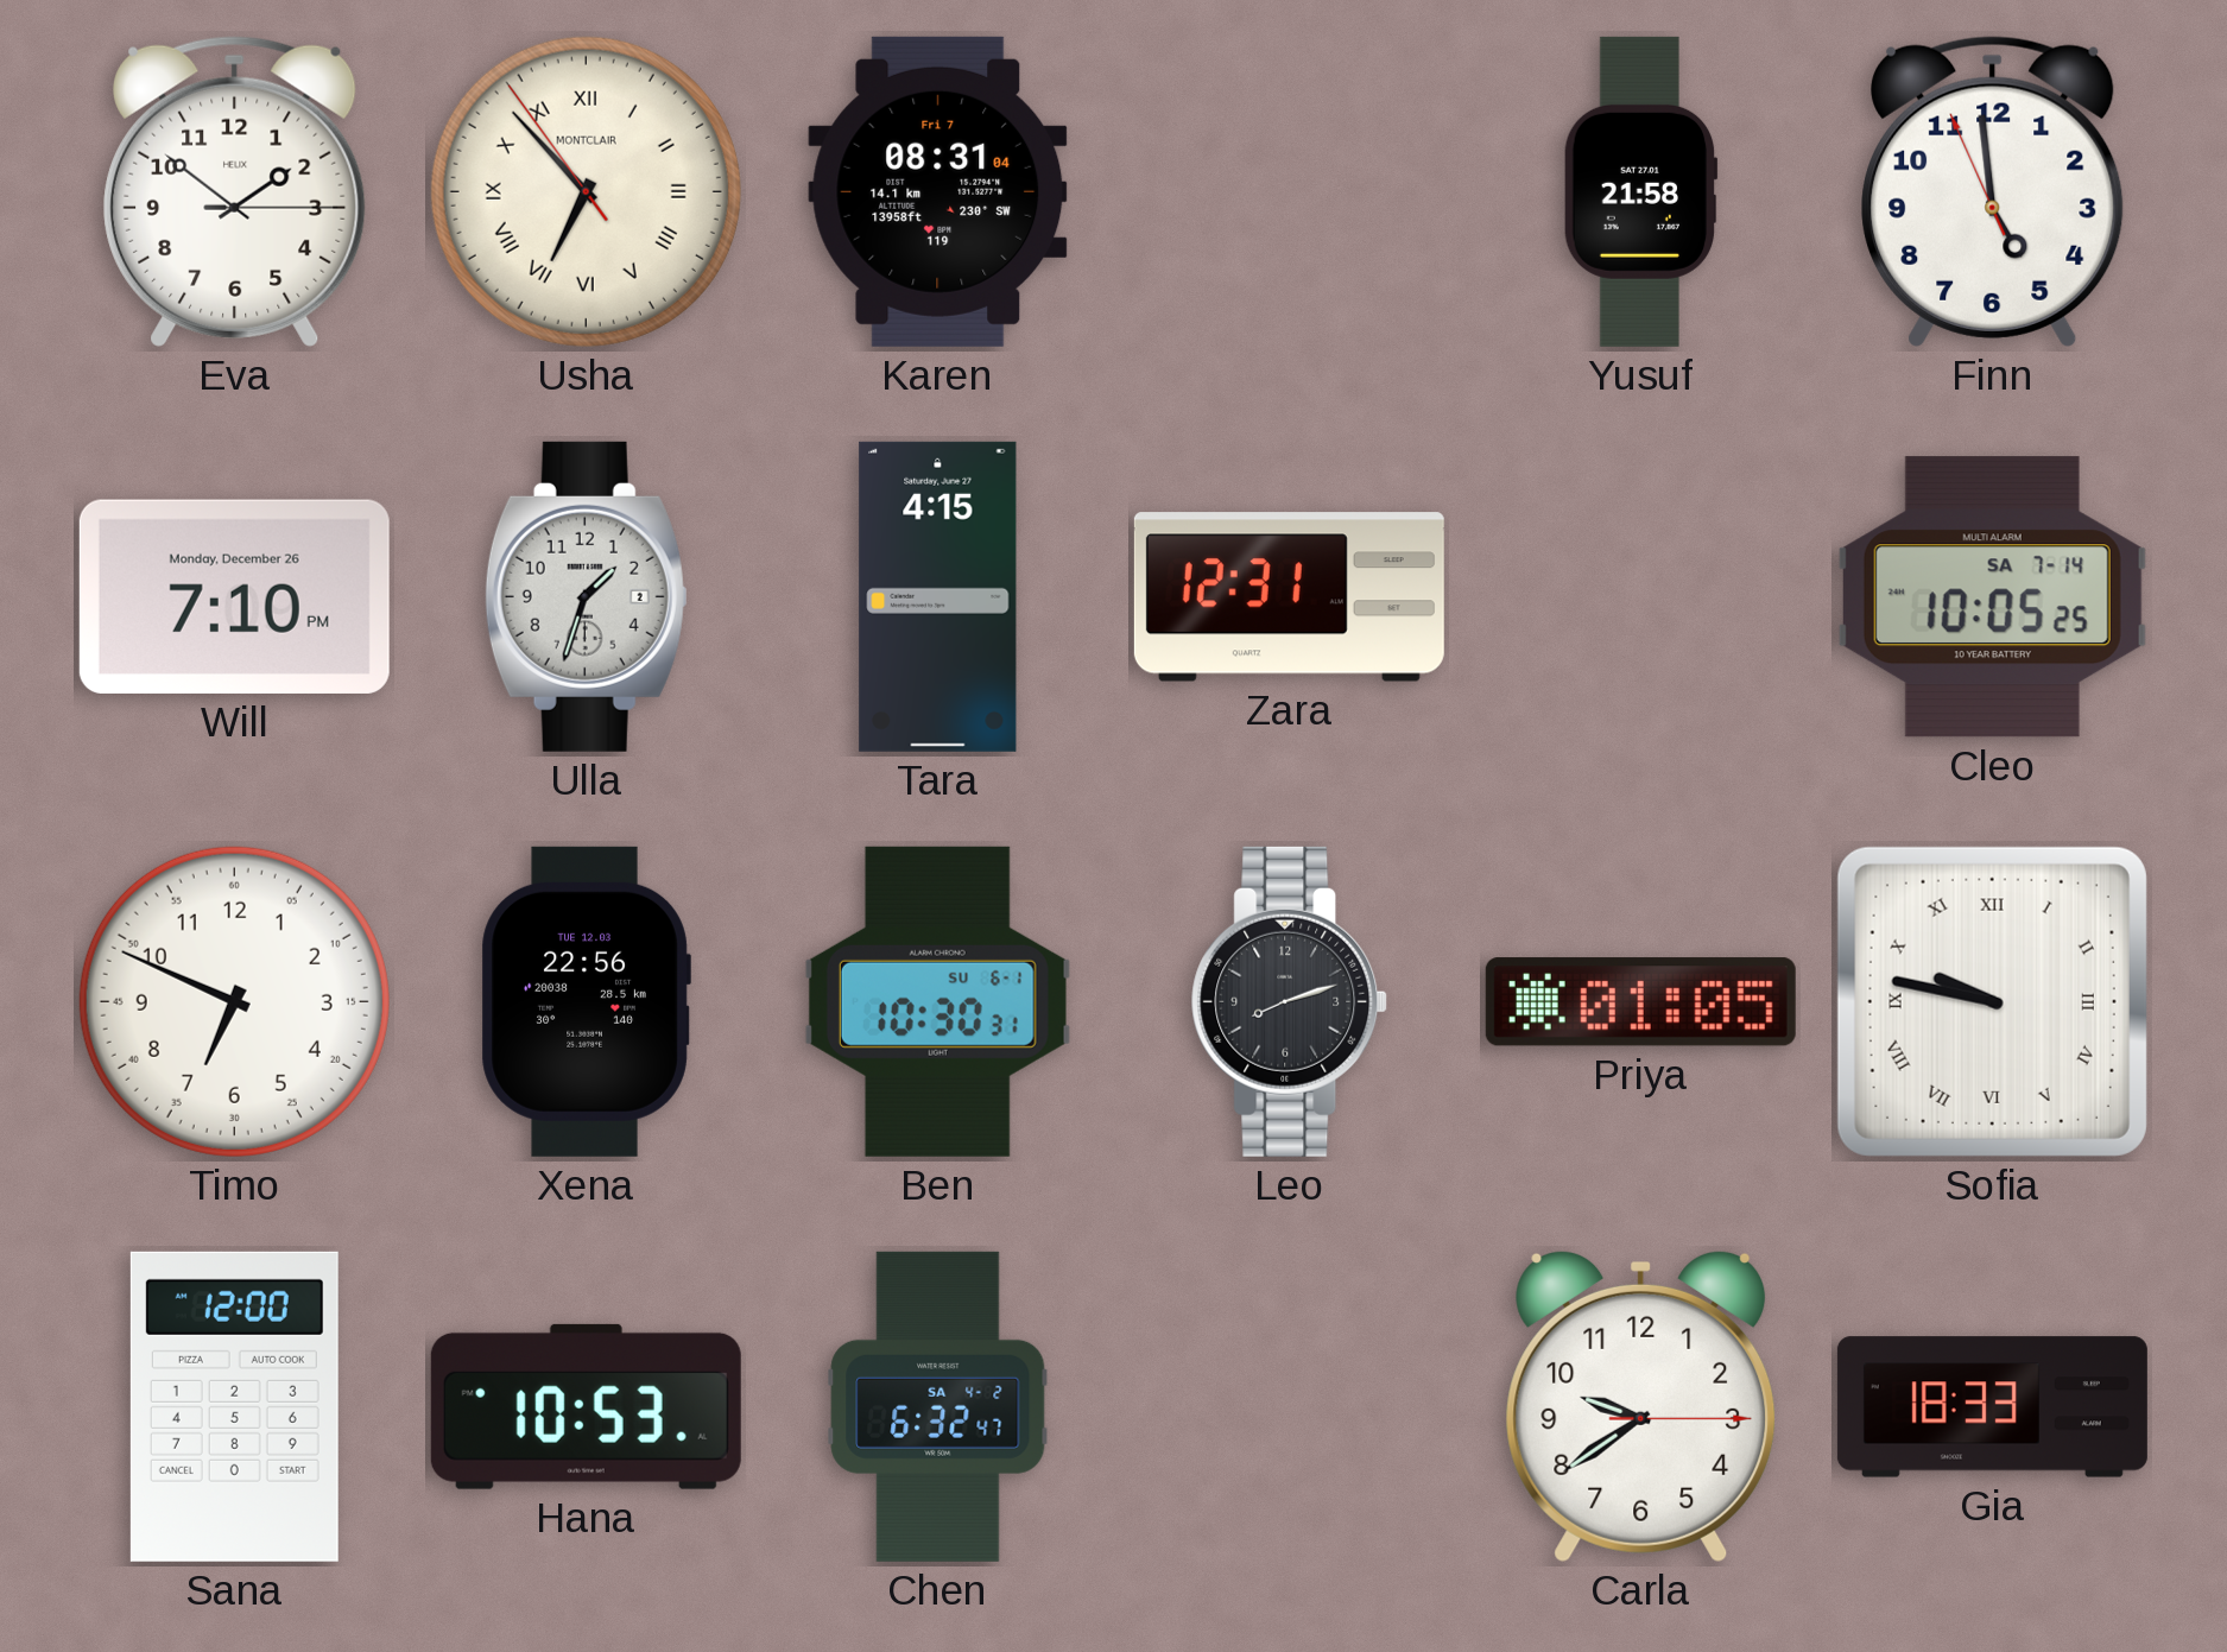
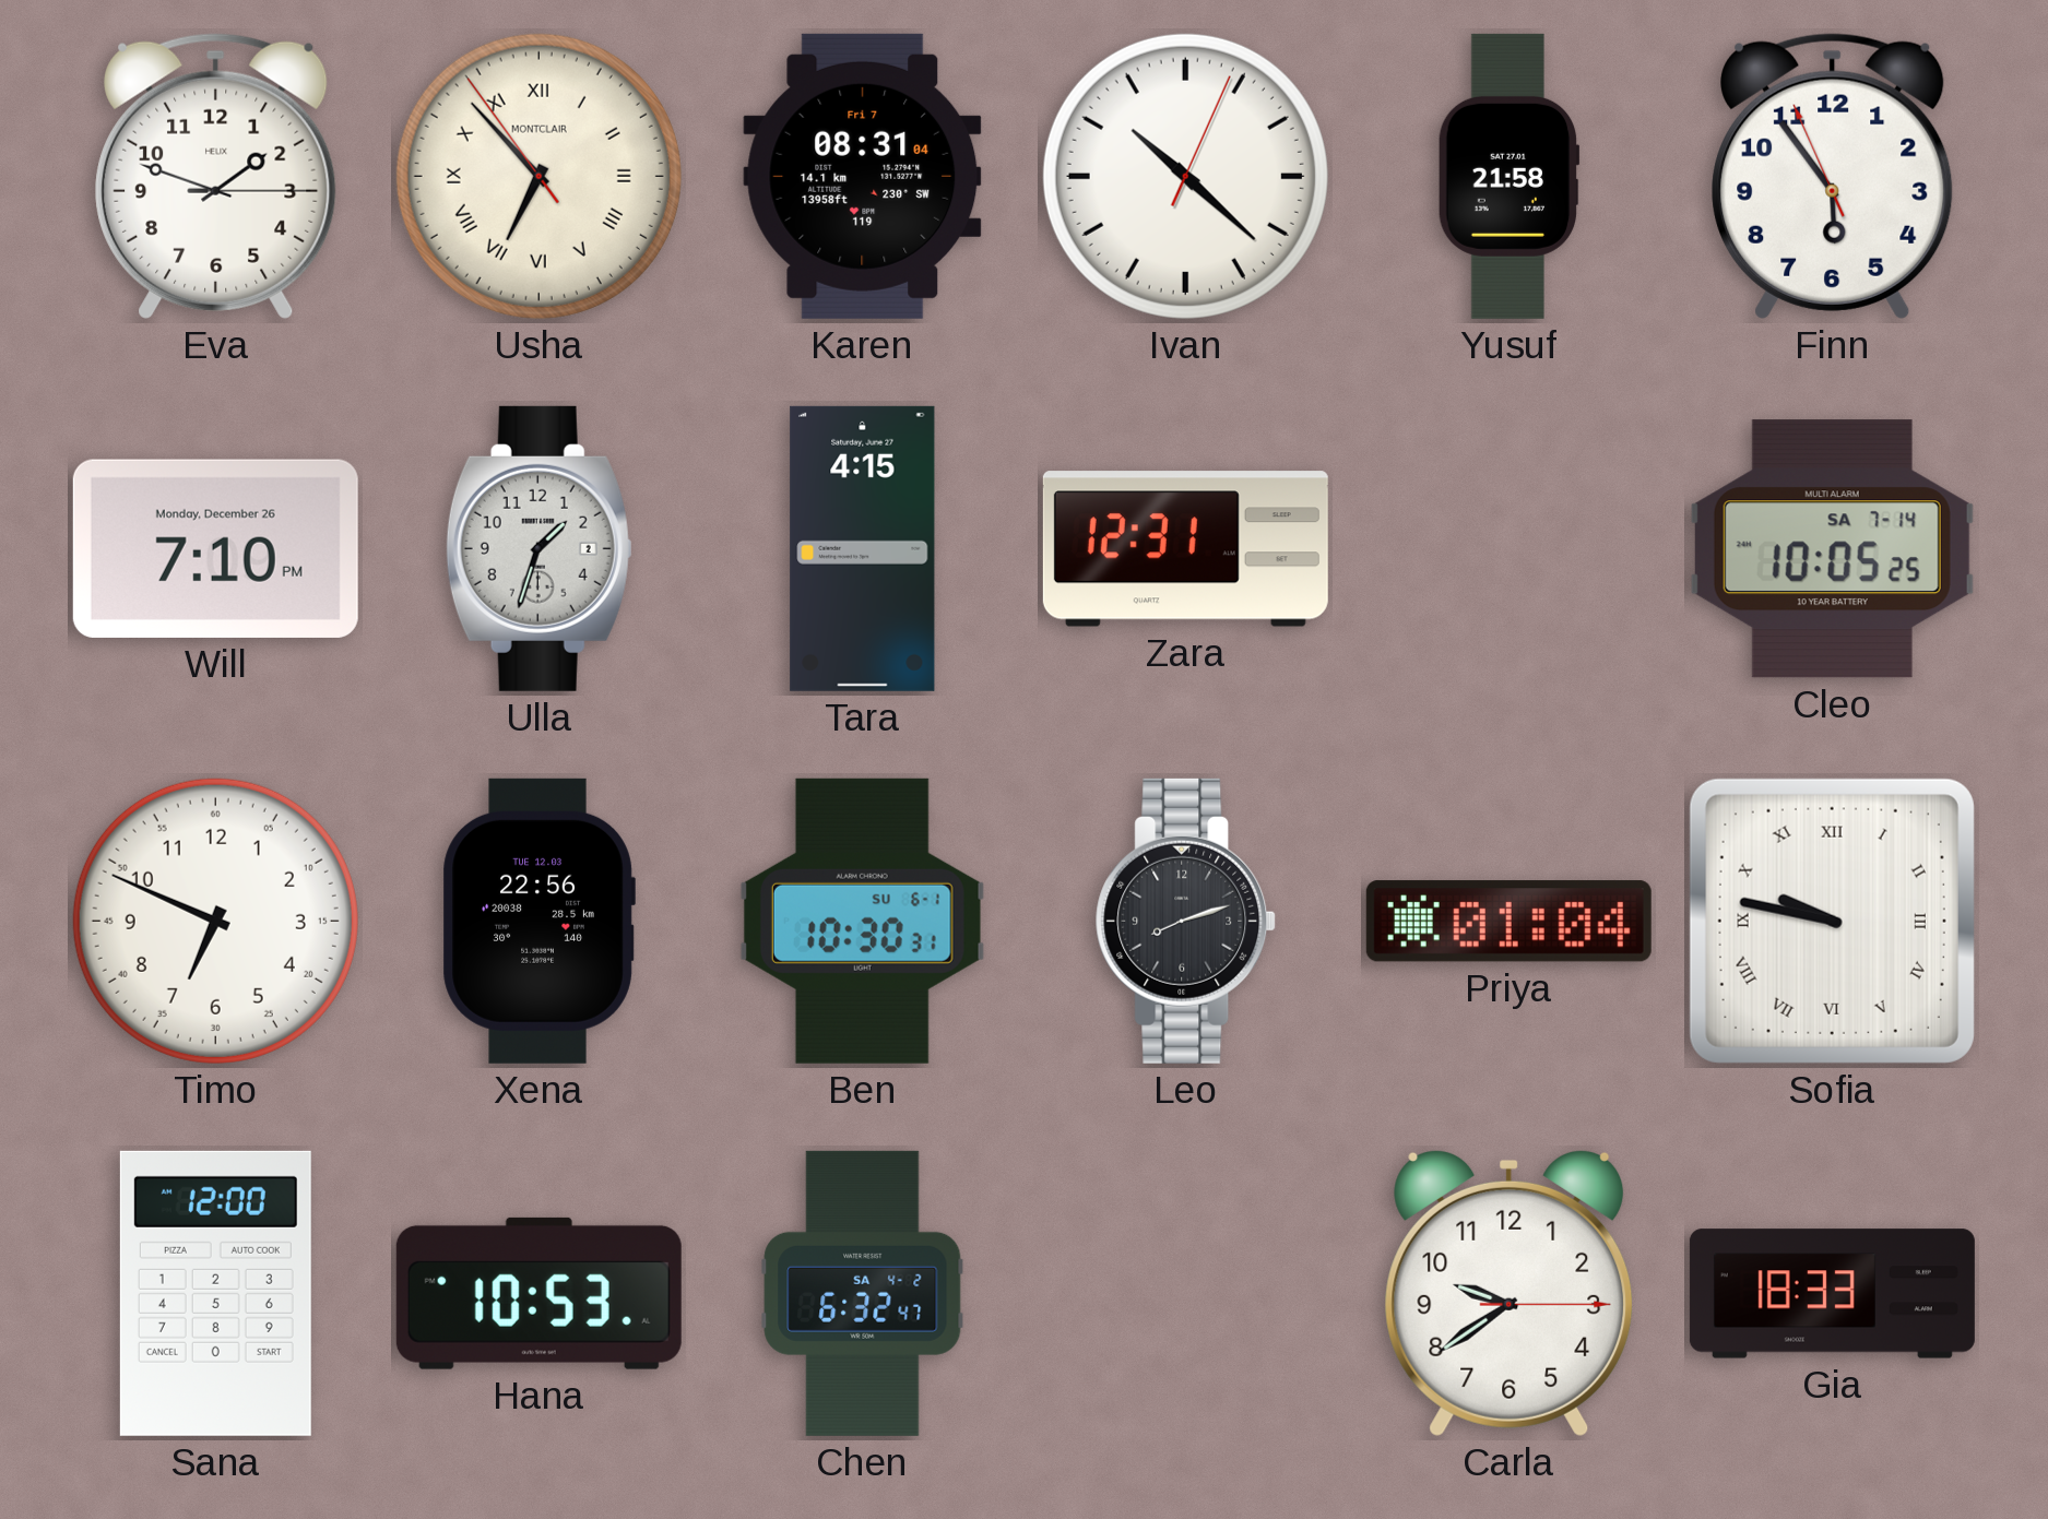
Eva: 1:51 -> 1:48 (216, 176)
Ivan: none -> 10:22 (1185, 176)
Finn: 4:58 -> 5:53 (1833, 176)
Priya: 01:05 -> 01:04 (1508, 922)
